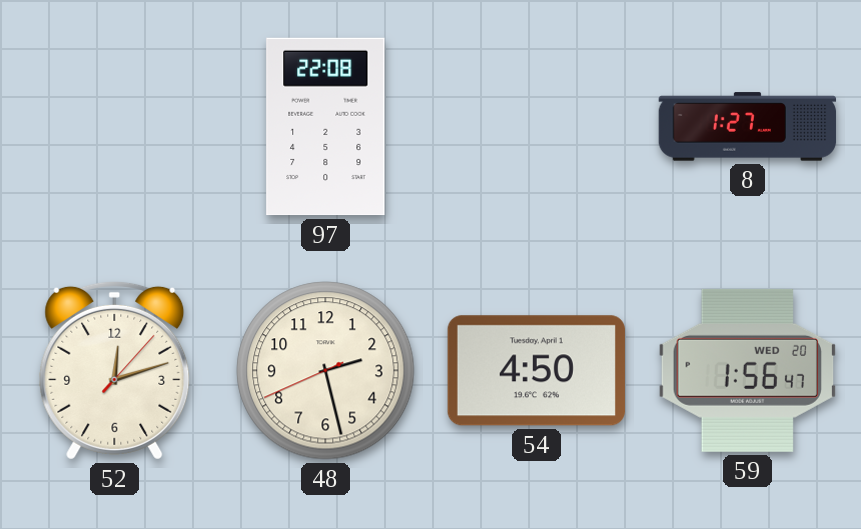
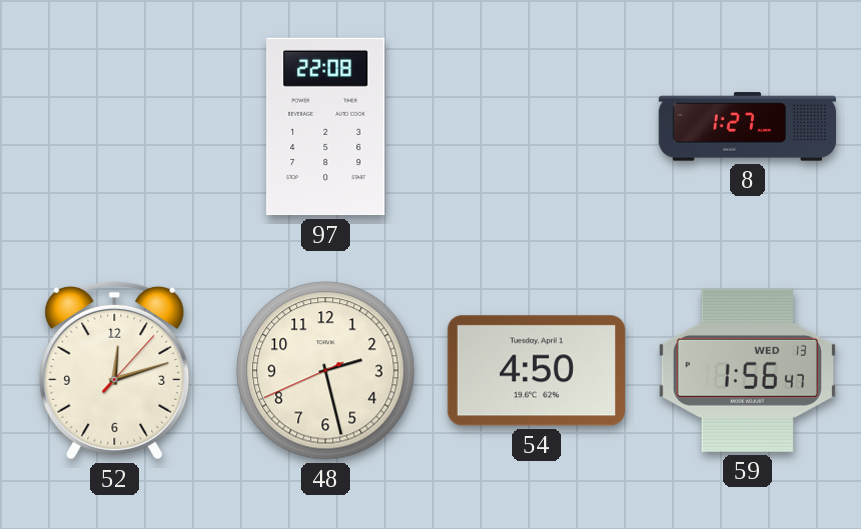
59 date: WED 20 -> WED 13 (747, 370)
